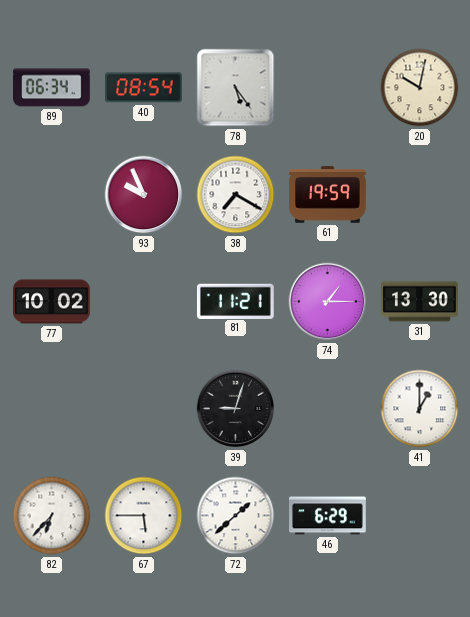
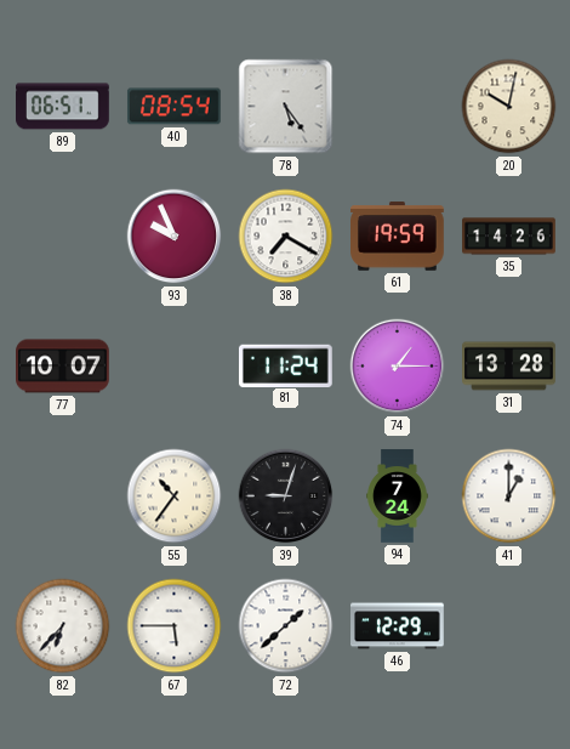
89: 06:34 -> 06:51 (63, 107)
35: none -> 14:26 (509, 237)
77: 10:02 -> 10:07 (63, 367)
81: 11:21 -> 11:24 (285, 365)
31: 13:30 -> 13:28 (509, 367)
55: none -> 10:36 (175, 497)
94: none -> 7:24 (398, 497)
46: 6:29 -> 12:29 (398, 626)
